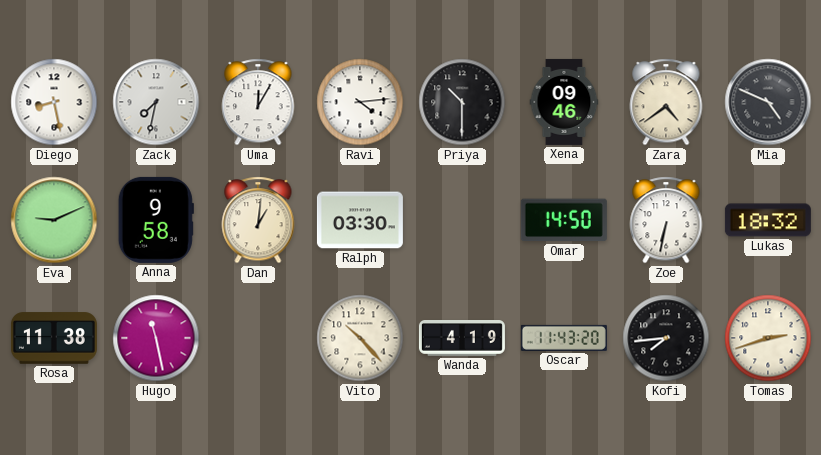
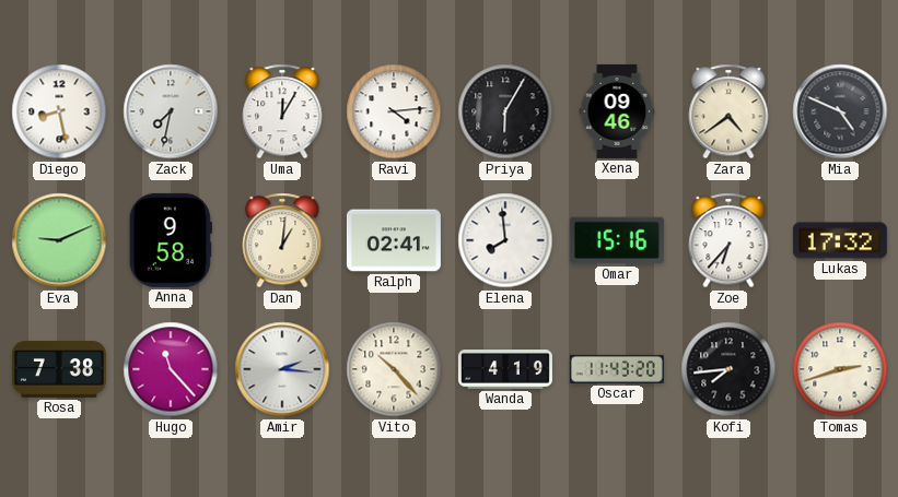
Priya: 10:30 -> 6:05 (505, 111)
Ralph: 03:30 -> 02:41 (394, 240)
Elena: none -> 7:59 (505, 240)
Omar: 14:50 -> 15:16 (617, 240)
Zoe: 6:32 -> 6:37 (728, 240)
Lukas: 18:32 -> 17:32 (840, 240)
Rosa: 11:38 -> 7:38 (59, 369)
Hugo: 11:28 -> 11:23 (171, 369)
Amir: none -> 2:16 (282, 369)
